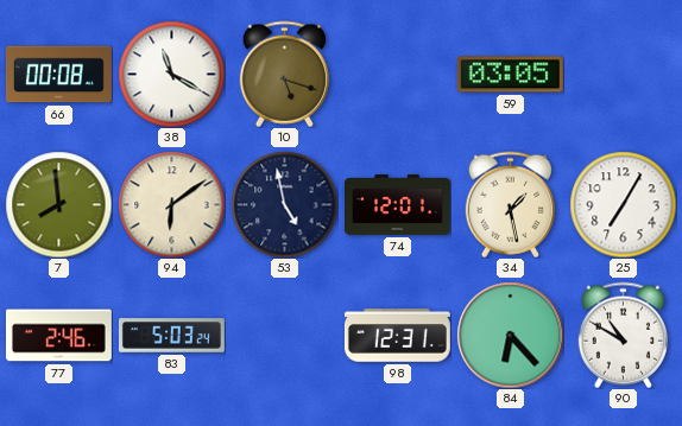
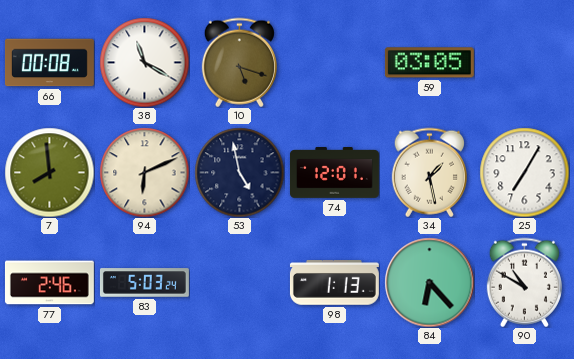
94: 6:09 -> 6:11 (144, 172)
98: 12:31 -> 1:13 (334, 283)
